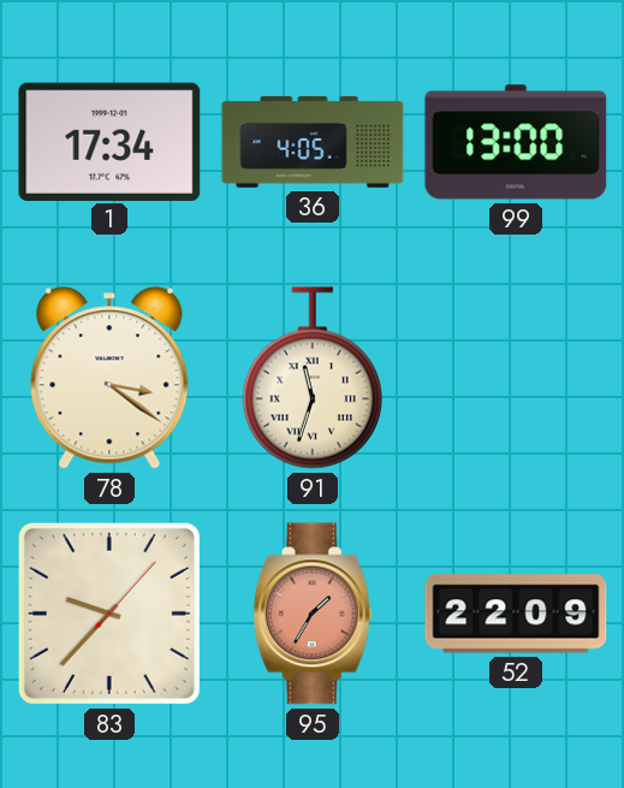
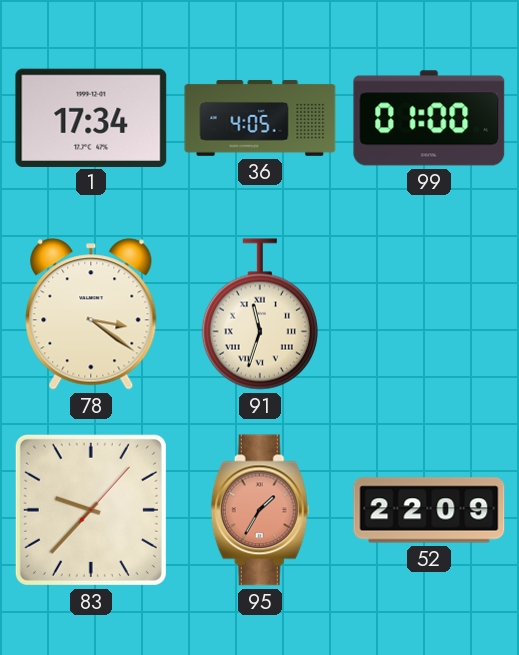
99: 13:00 -> 01:00 (429, 118)
